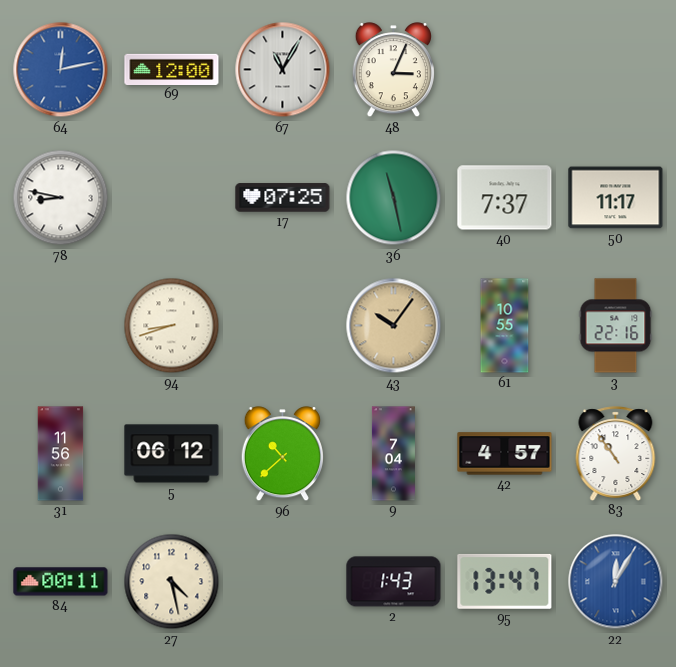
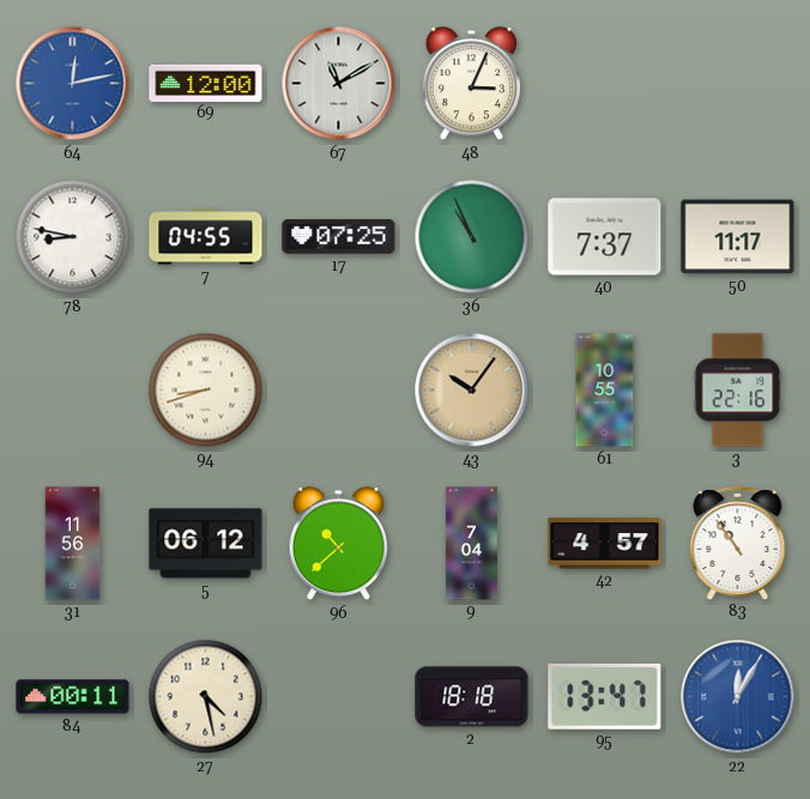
67: 11:05 -> 11:10 (339, 84)
7: none -> 04:55 (206, 237)
36: 11:28 -> 10:56 (472, 237)
2: 1:43 -> 18:18 (472, 697)
